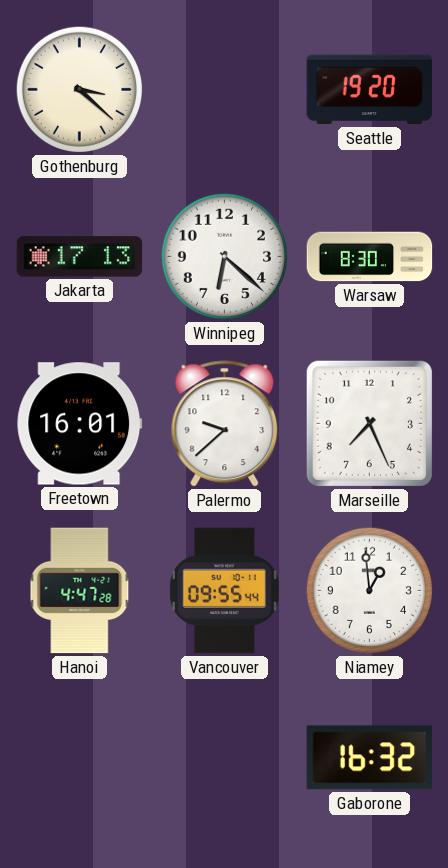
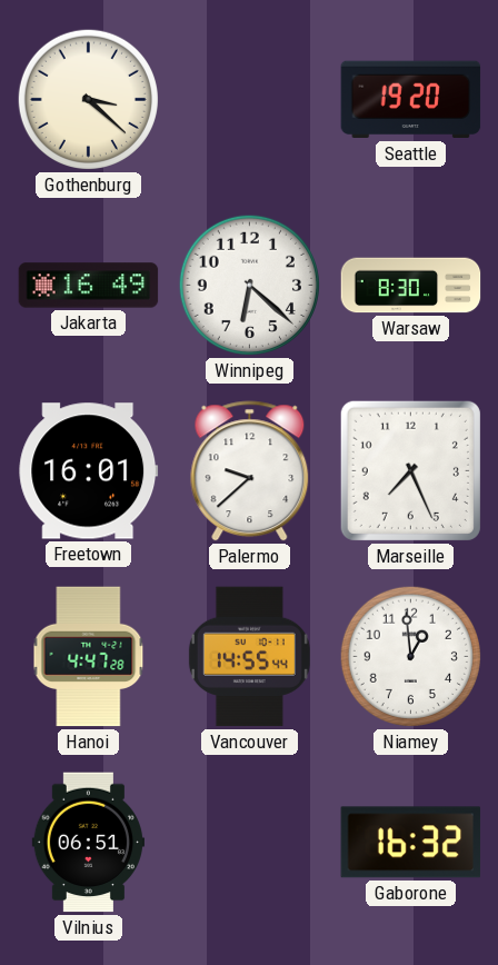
Jakarta: 17:13 -> 16:49 (89, 286)
Vancouver: 09:55 -> 14:55 (249, 657)
Vilnius: none -> 06:51 (88, 843)
